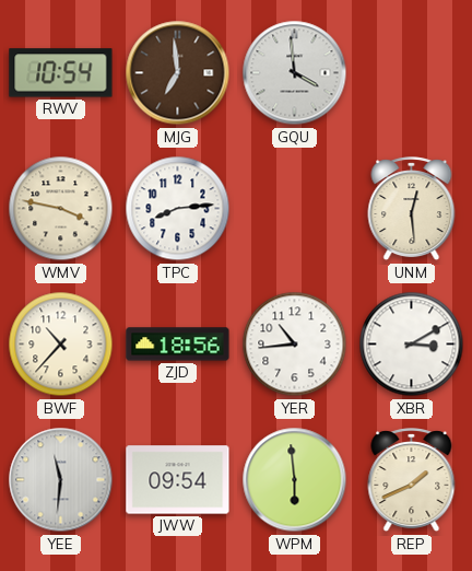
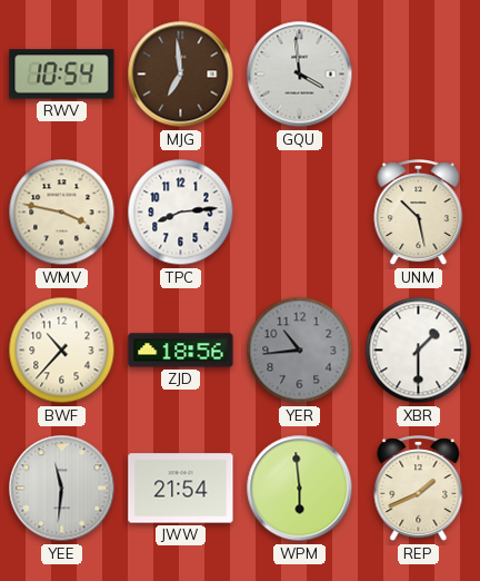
UNM: 12:29 -> 10:28 (419, 213)
YER dial: white -> grey (300, 351)
XBR: 3:10 -> 1:30 (419, 351)
JWW: 09:54 -> 21:54 (181, 489)
